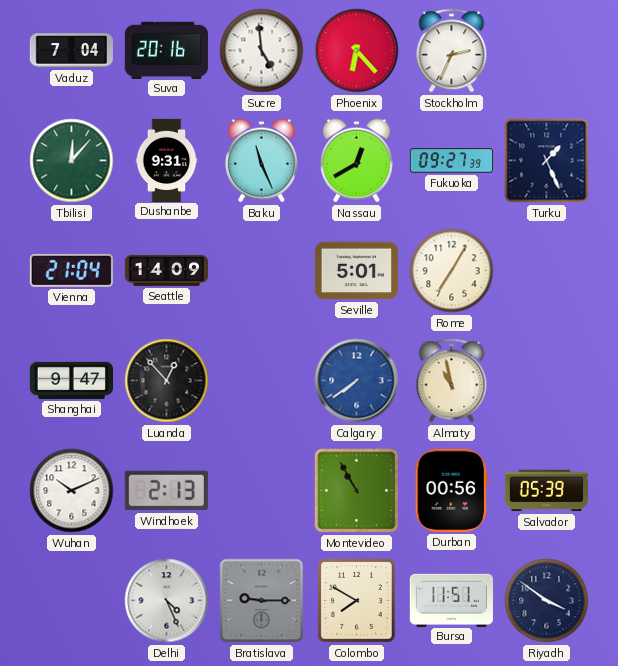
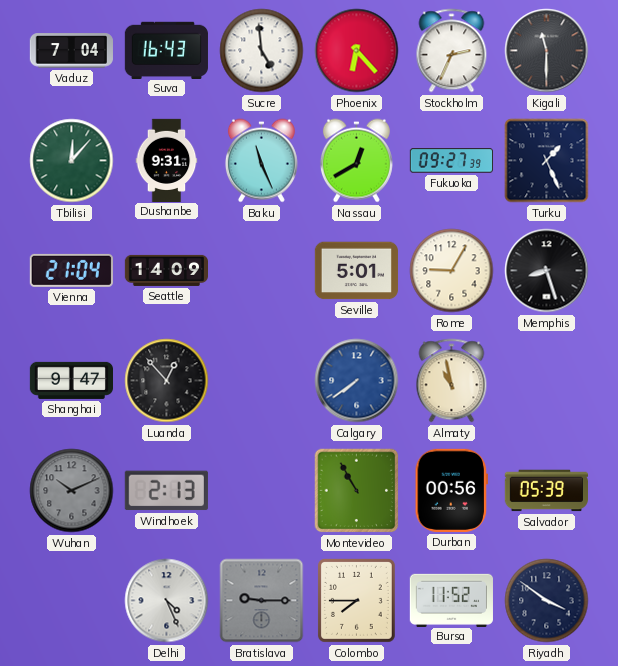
Suva: 20:16 -> 16:43 (166, 50)
Kigali: none -> 11:30 (547, 51)
Rome: 7:05 -> 9:05 (452, 271)
Memphis: none -> 8:27 (547, 271)
Wuhan dial: white -> grey (72, 491)
Colombo: 7:50 -> 7:45 (356, 600)
Bursa: 11:51 -> 11:52 (451, 600)
